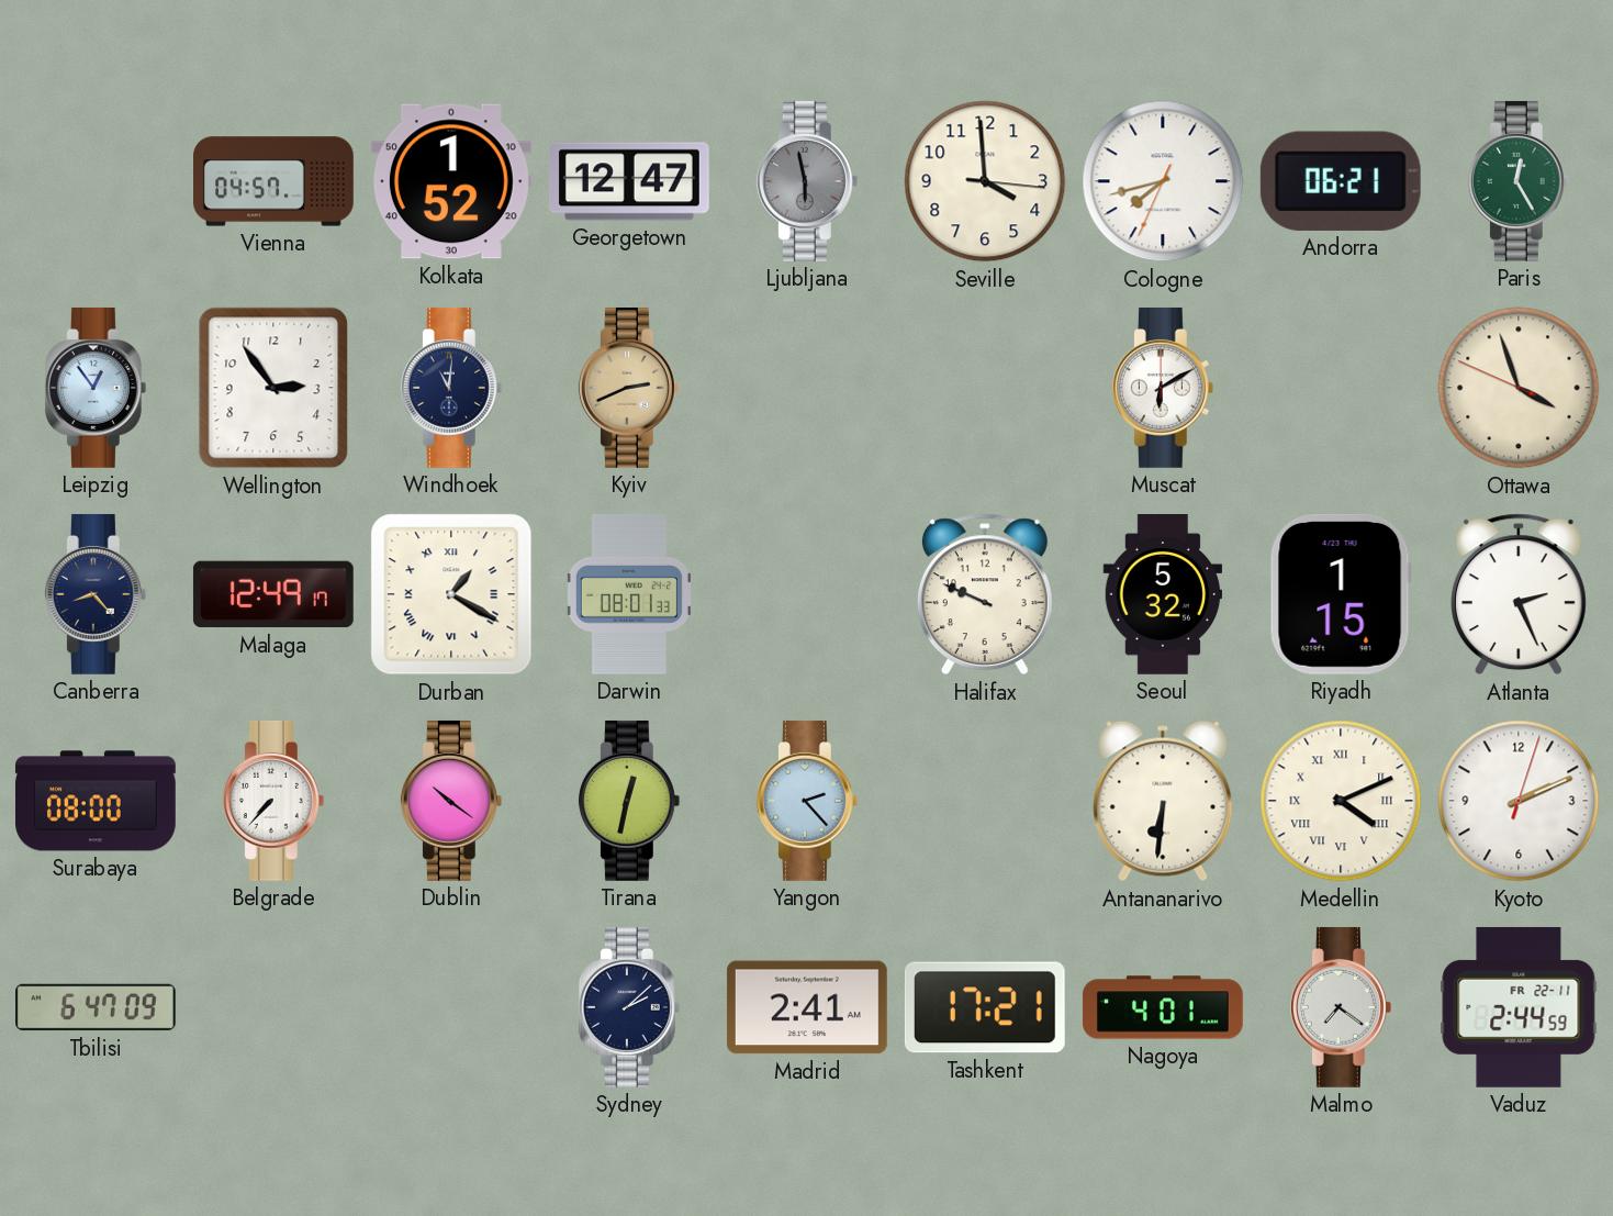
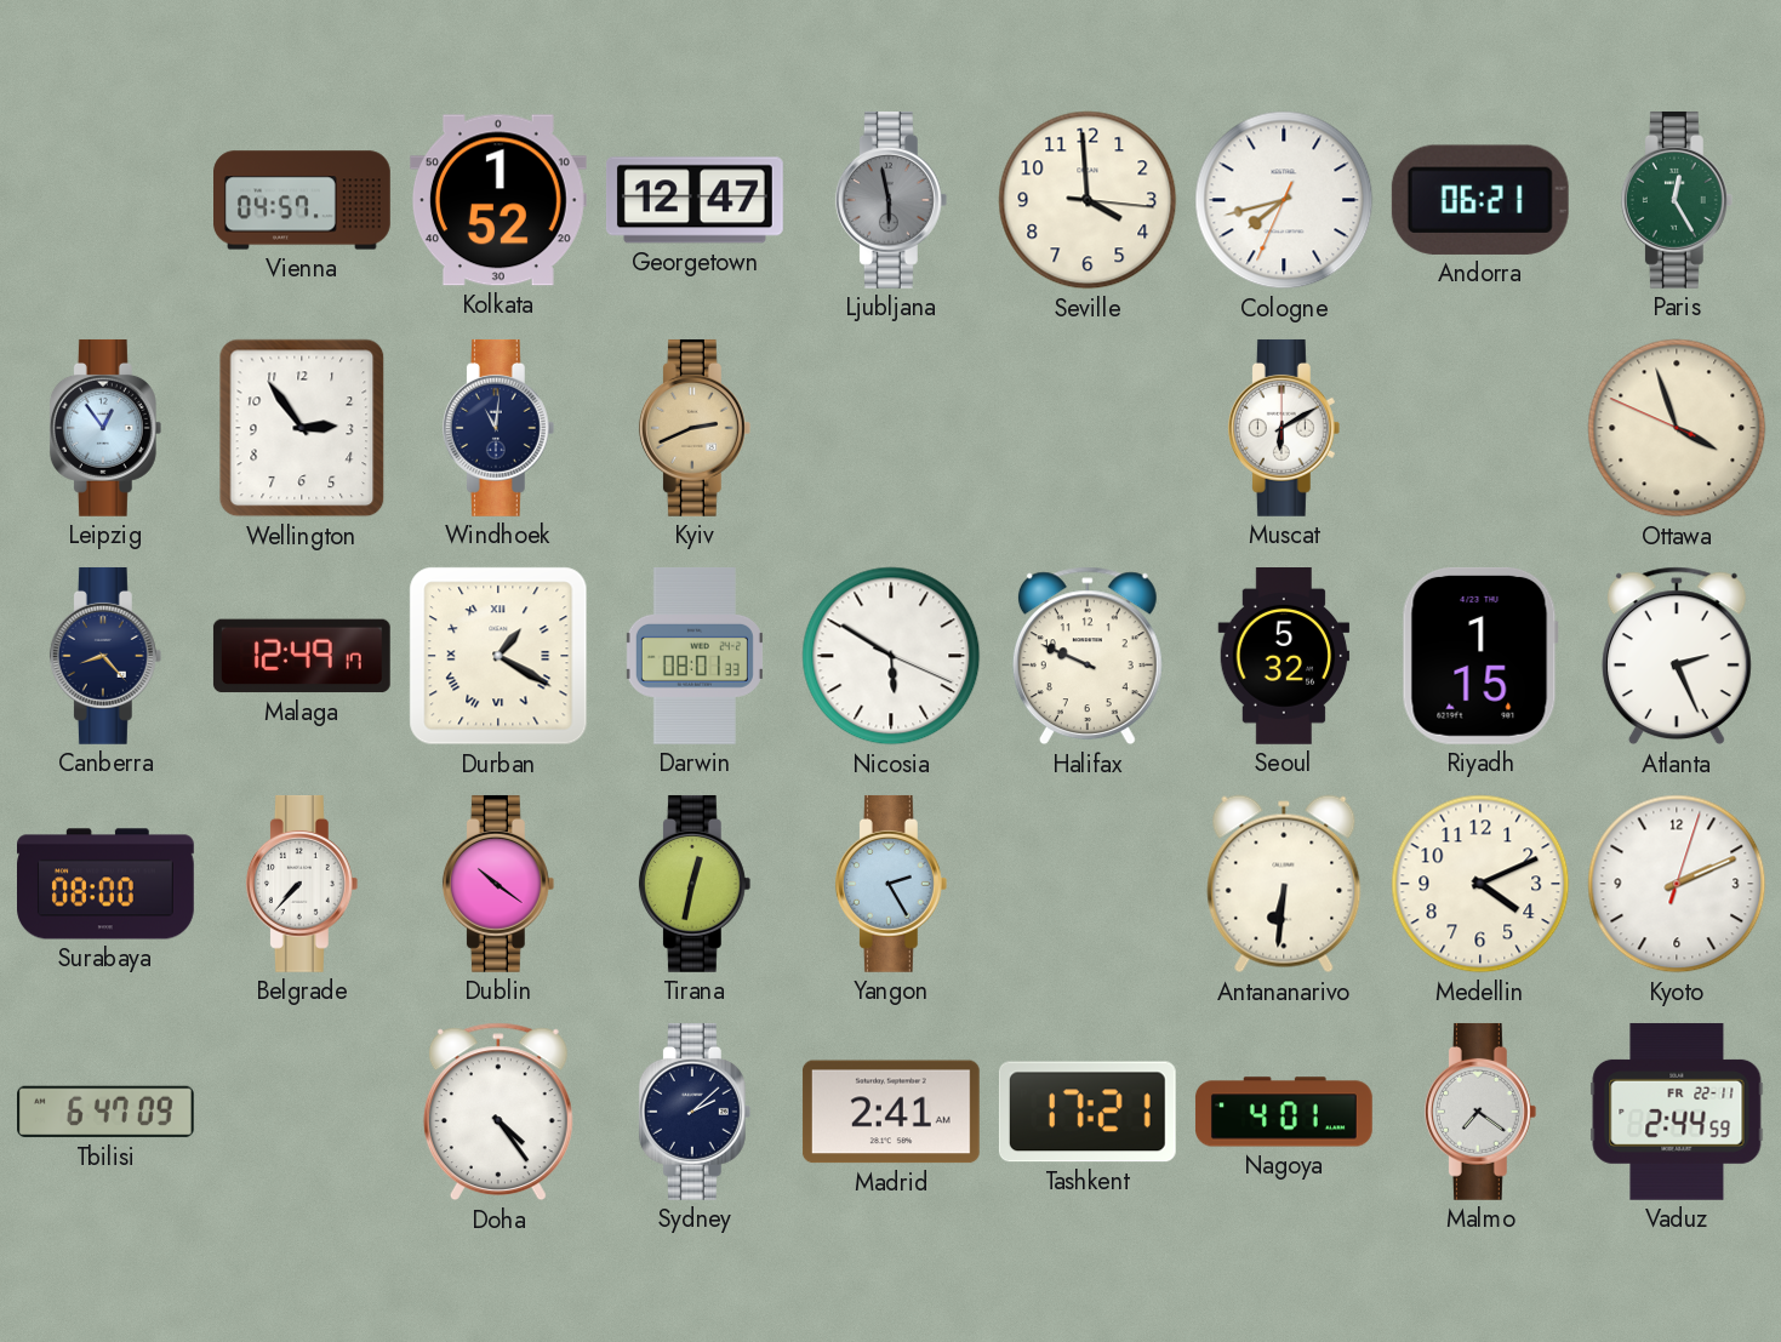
Nicosia: none -> 5:50 (891, 656)
Yangon: 2:23 -> 2:25 (891, 884)
Medellin numerals: Roman -> Arabic (1480, 884)
Doha: none -> 4:24 (498, 1112)
